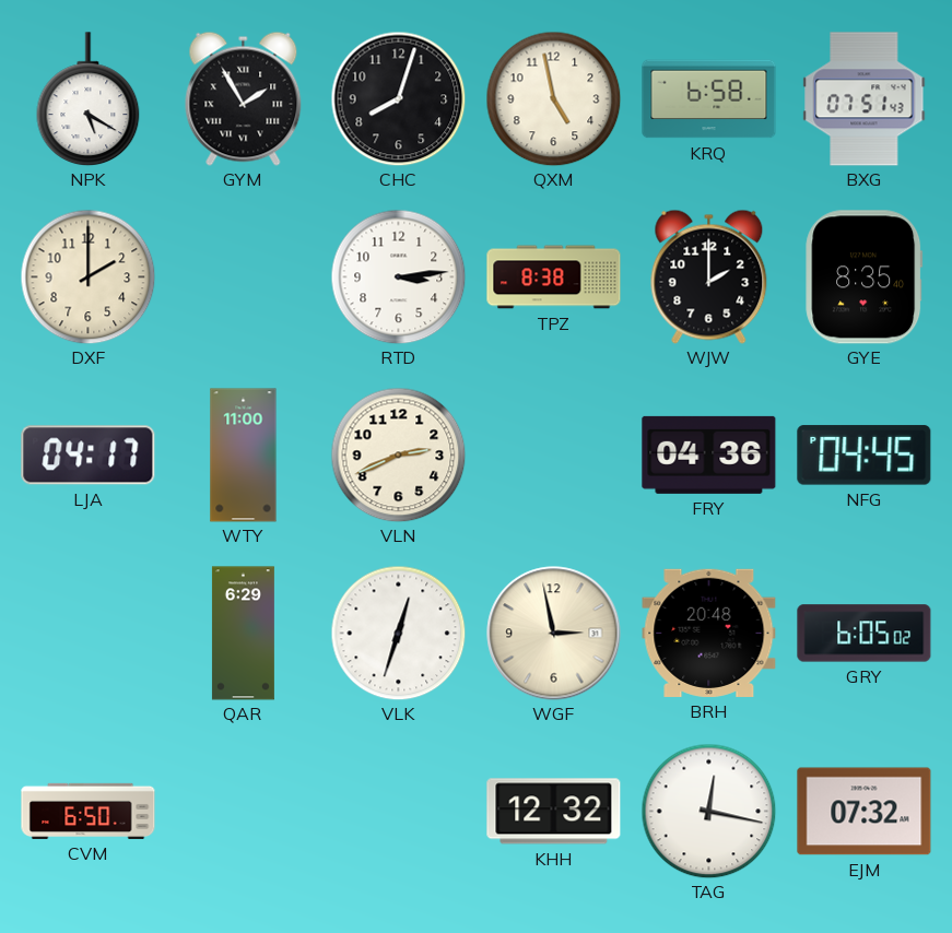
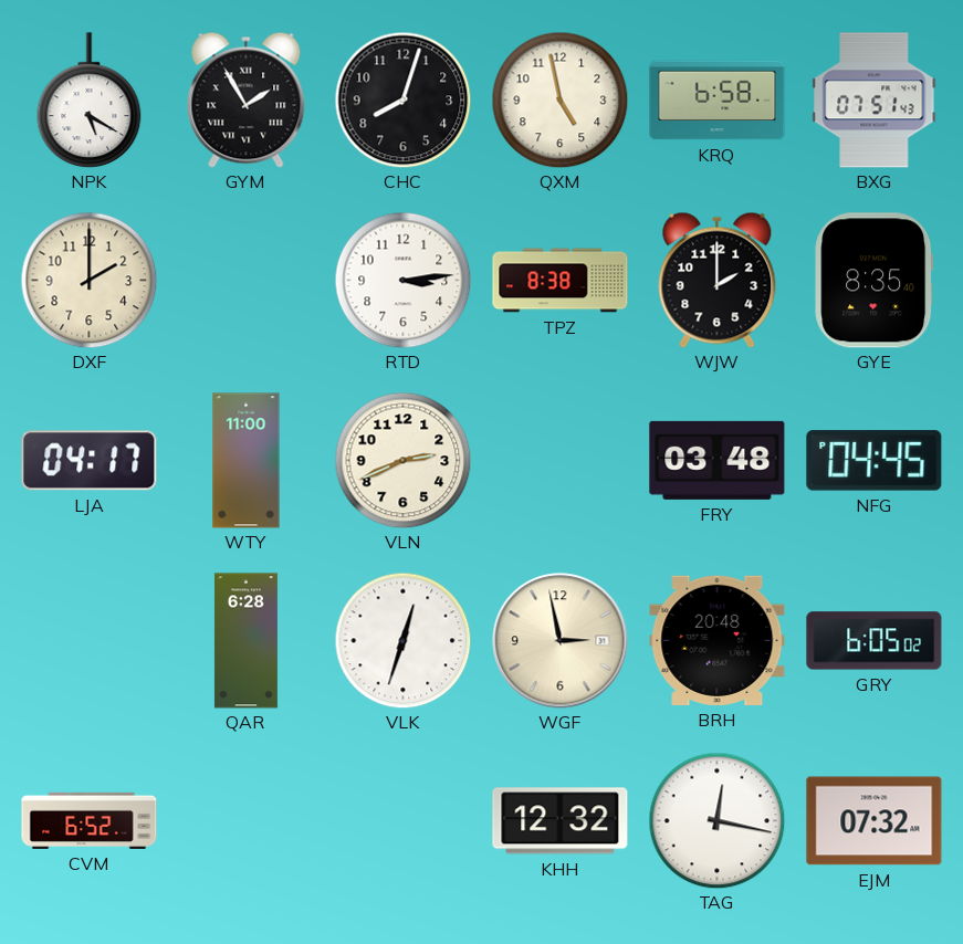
FRY: 04:36 -> 03:48 (718, 460)
QAR: 6:29 -> 6:28 (245, 641)
CVM: 6:50 -> 6:52 (90, 820)
